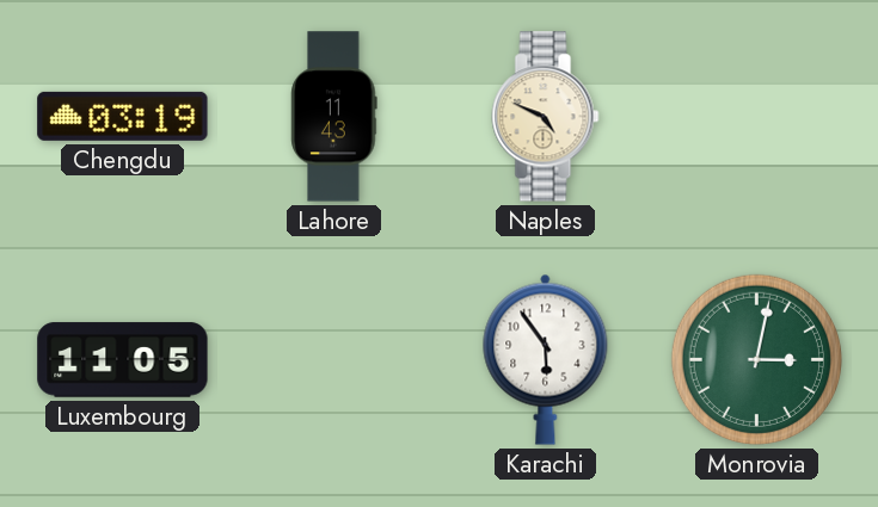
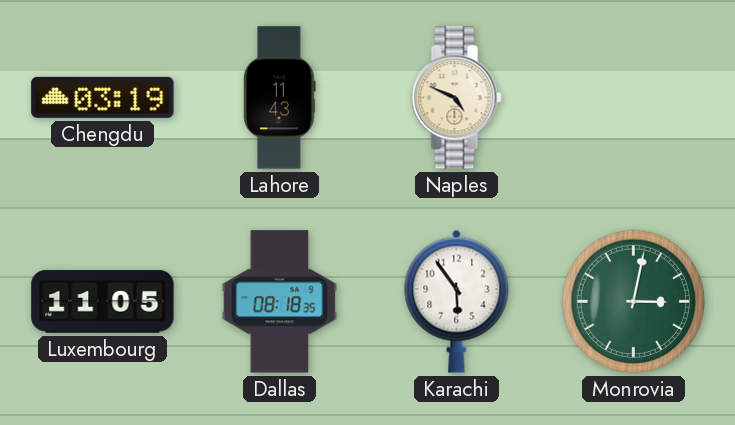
Dallas: none -> 08:18 (280, 302)
